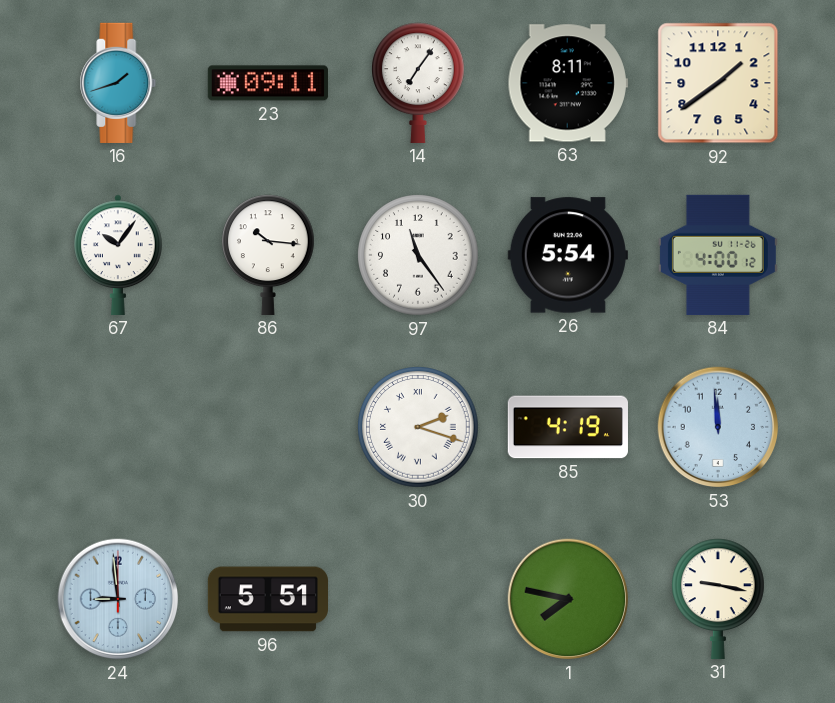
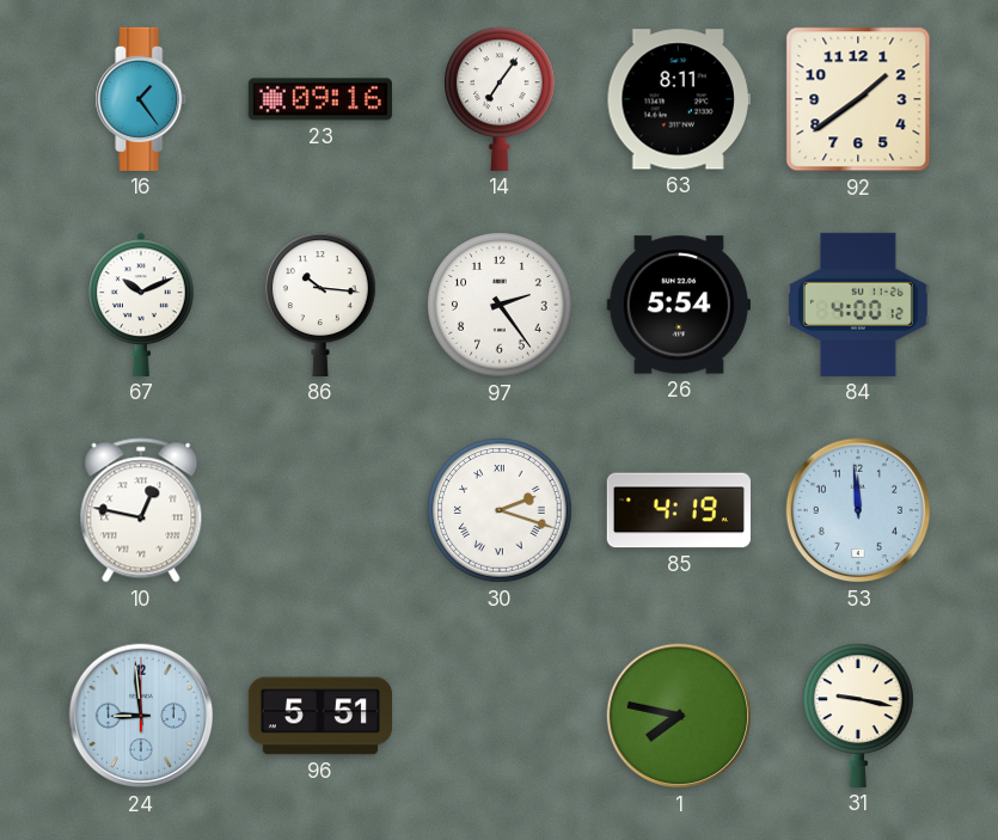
16: 1:42 -> 1:24 (141, 99)
23: 09:11 -> 09:16 (320, 99)
67: 10:06 -> 10:11 (141, 305)
97: 11:24 -> 2:24 (500, 305)
10: none -> 12:47 (141, 510)
